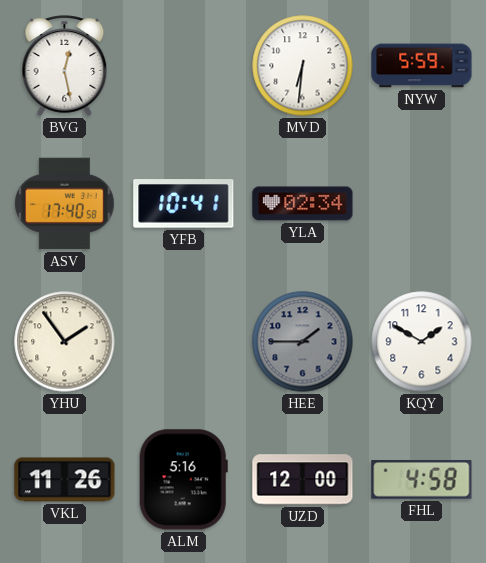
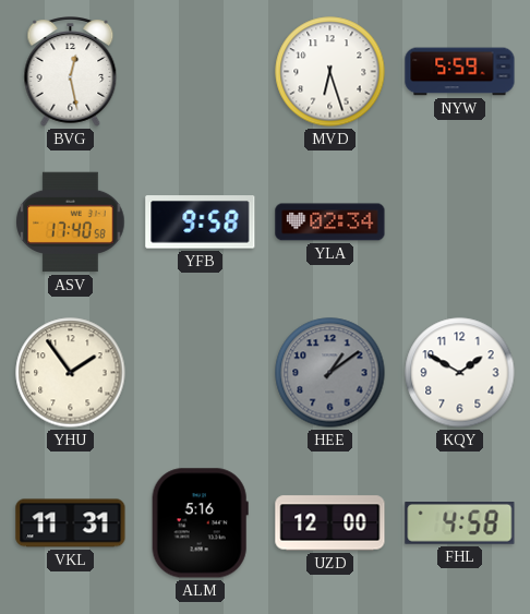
MVD: 6:31 -> 6:27 (330, 72)
YFB: 10:41 -> 9:58 (201, 222)
HEE: 1:45 -> 1:09 (330, 373)
VKL: 11:26 -> 11:31 (71, 523)
